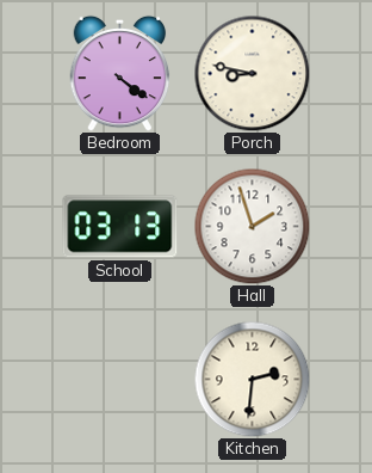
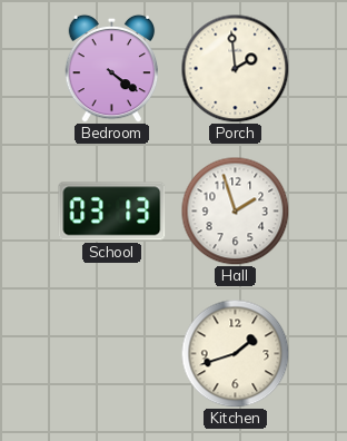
Porch: 8:47 -> 1:59 (235, 68)
Kitchen: 2:31 -> 1:42 (235, 353)
